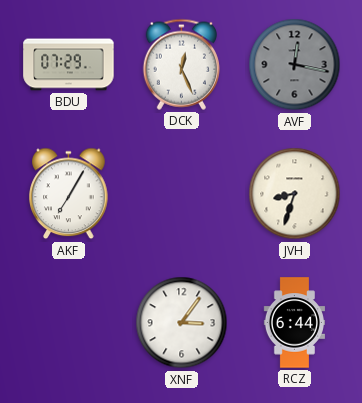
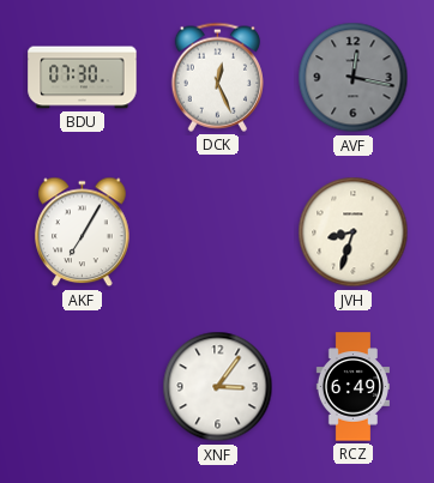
BDU: 07:29 -> 07:30 (83, 78)
RCZ: 6:44 -> 6:49 (352, 387)
